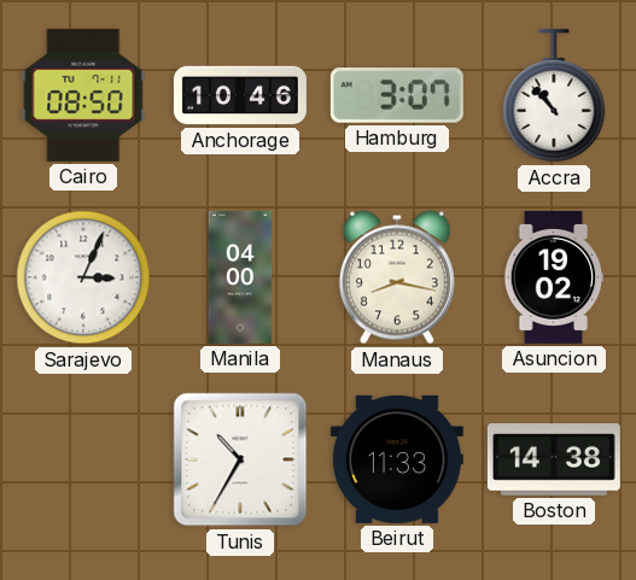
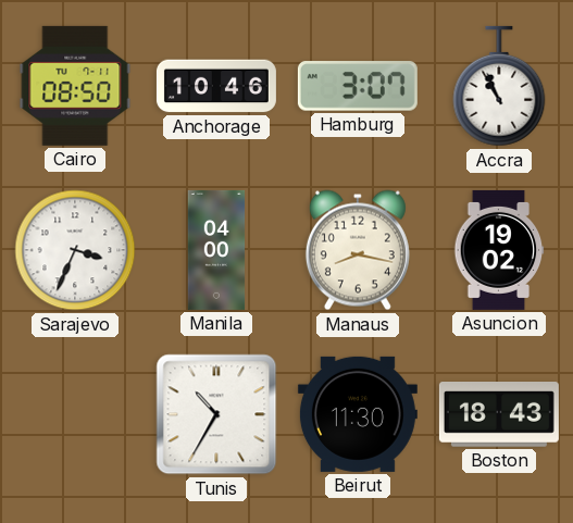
Accra: 10:53 -> 10:56 (499, 86)
Sarajevo: 3:04 -> 3:34 (75, 250)
Beirut: 11:33 -> 11:30 (358, 414)
Boston: 14:38 -> 18:43 (499, 415)
